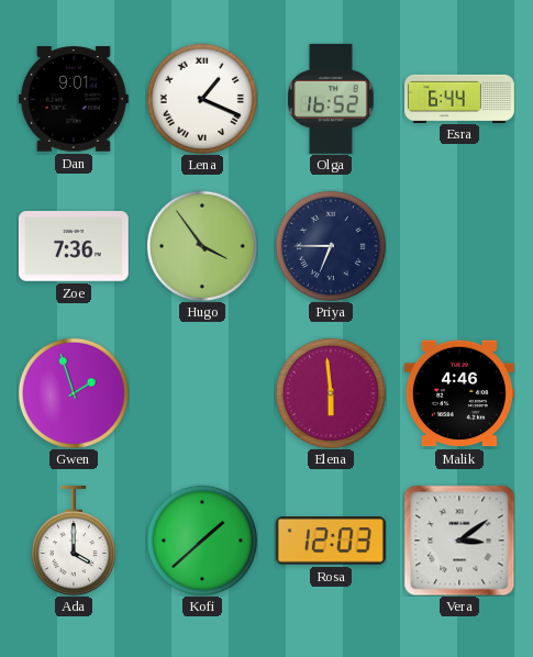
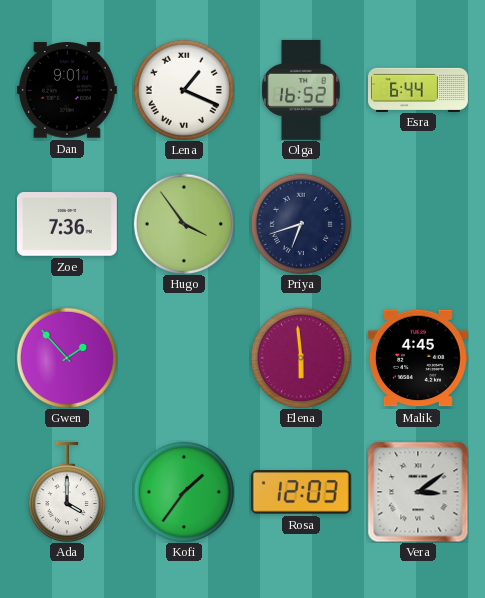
Priya: 6:45 -> 6:42 (301, 224)
Gwen: 1:57 -> 1:53 (67, 358)
Malik: 4:46 -> 4:45 (418, 358)
Kofi: 1:38 -> 1:36 (184, 492)
